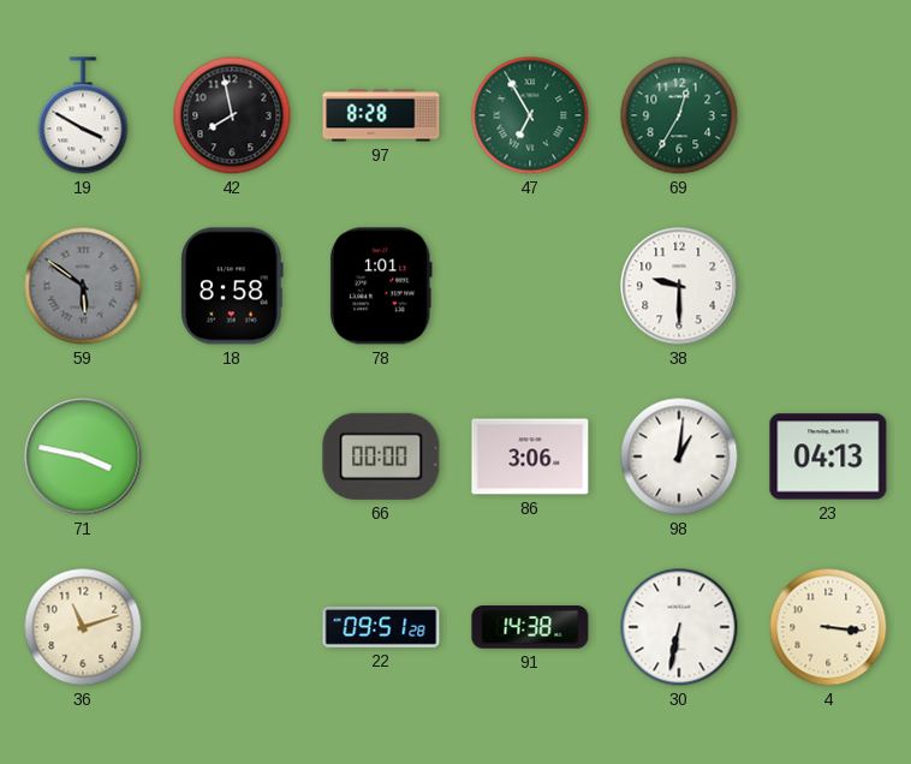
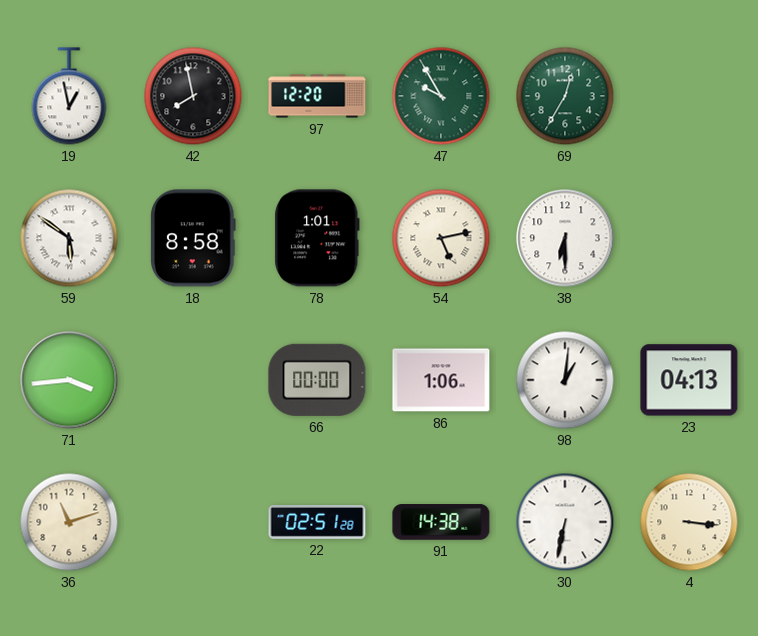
19: 3:50 -> 12:58 (69, 96)
97: 8:28 -> 12:20 (317, 96)
47: 6:55 -> 9:55 (441, 96)
59 dial: grey -> white (69, 238)
54: none -> 5:13 (441, 238)
38: 9:30 -> 6:30 (565, 238)
71: 3:47 -> 3:44 (69, 380)
86: 3:06 -> 1:06 (441, 380)
22: 09:51 -> 02:51 (317, 523)
